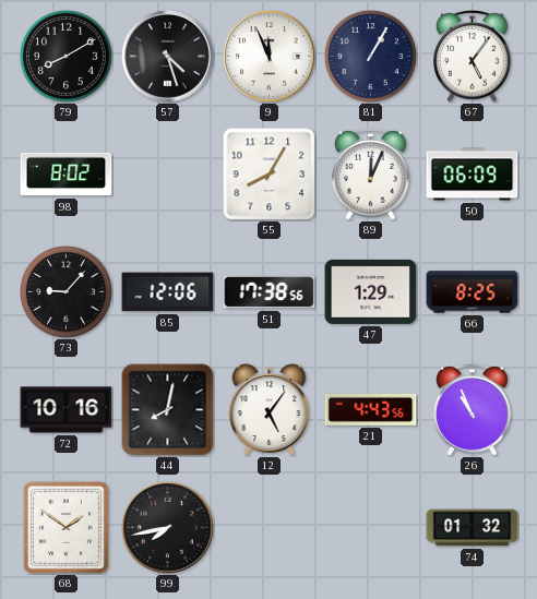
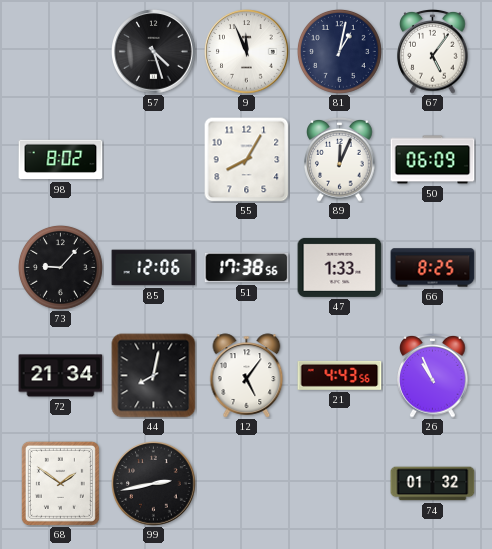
79: 8:10 -> none (67, 57)
81: 1:05 -> 1:02 (340, 52)
47: 1:29 -> 1:33 (340, 267)
72: 10:16 -> 21:34 (61, 376)
99: 7:43 -> 2:43 (154, 484)
